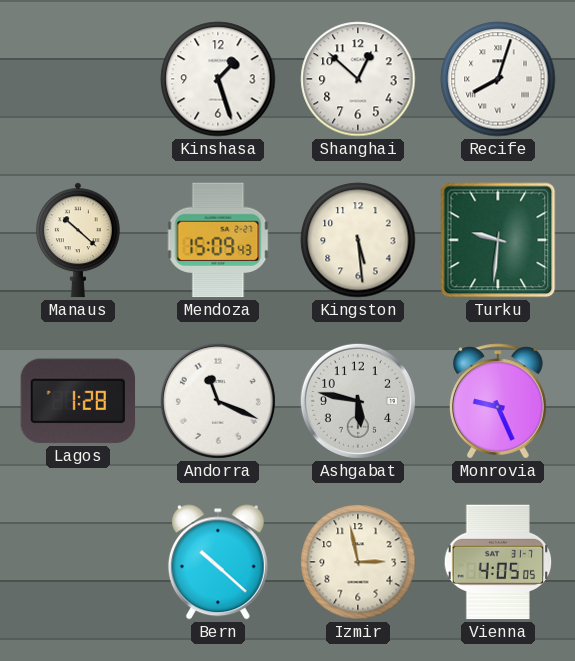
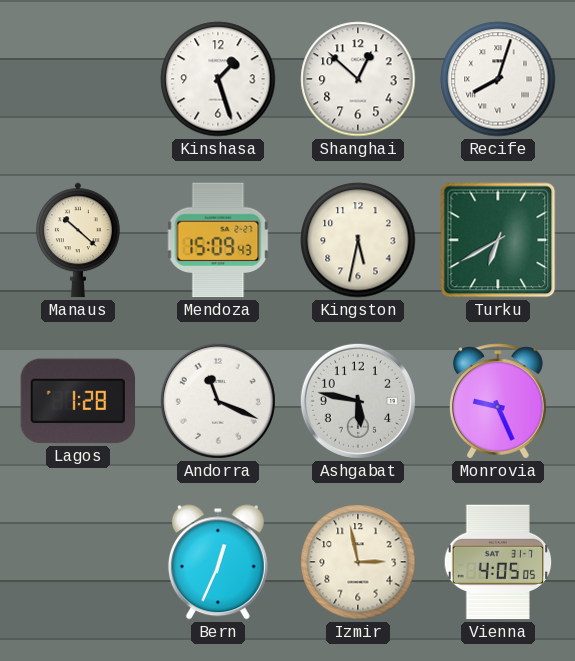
Kingston: 5:29 -> 5:32 (358, 240)
Turku: 9:31 -> 6:40 (498, 240)
Bern: 10:22 -> 12:34 (218, 562)
